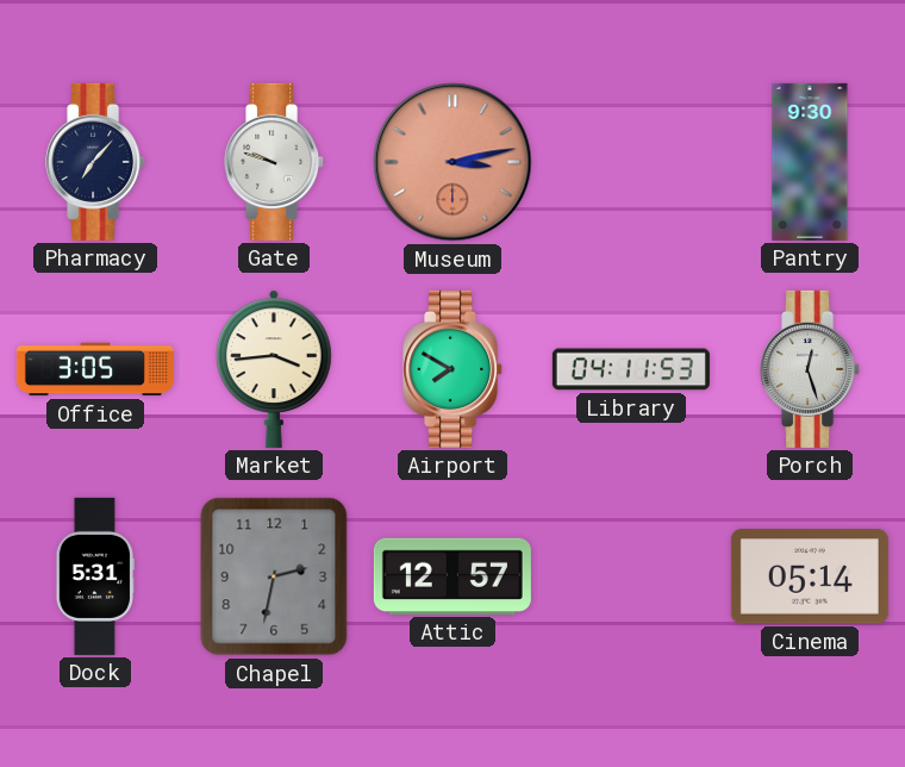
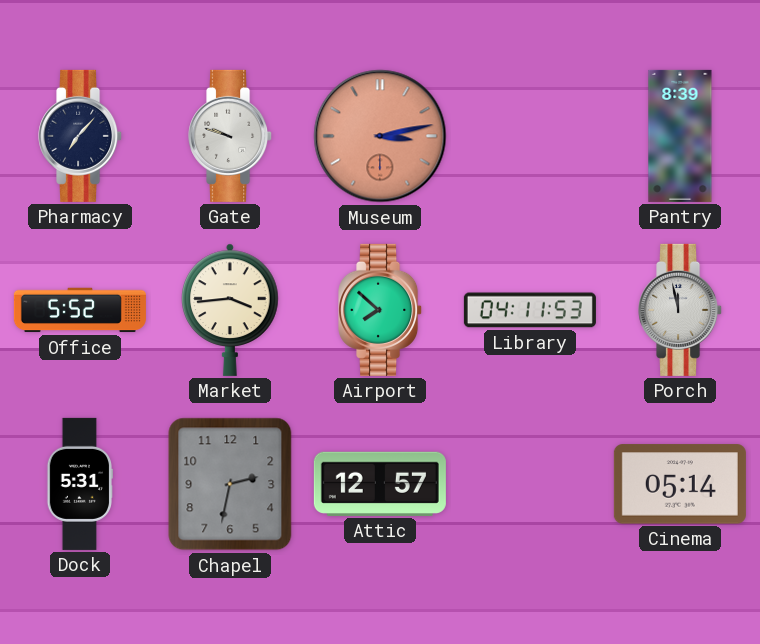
Pantry: 9:30 -> 8:39 (680, 136)
Office: 3:05 -> 5:52 (80, 310)
Airport: 7:50 -> 7:52 (381, 310)
Porch: 12:27 -> 11:58 (681, 310)
